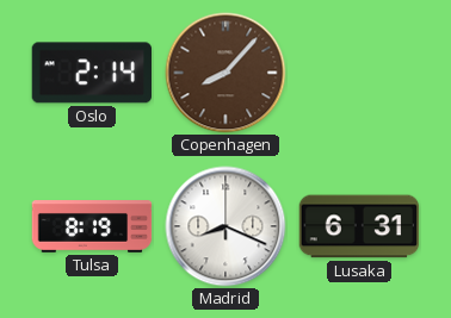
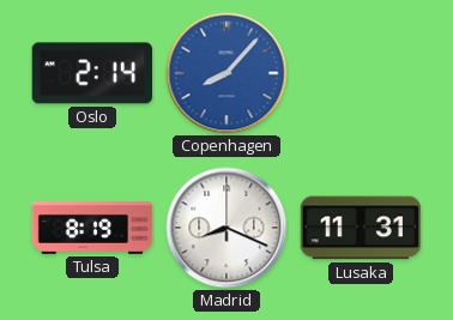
Copenhagen dial: brown -> blue (226, 73)
Lusaka: 6:31 -> 11:31 (361, 228)
